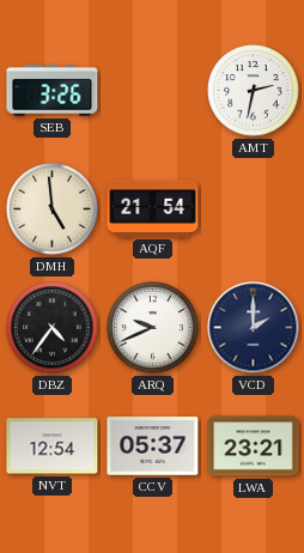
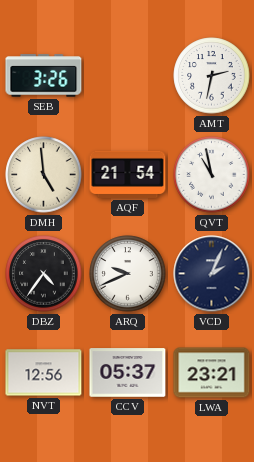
QVT: none -> 10:58 (212, 175)
VCD: 2:00 -> 2:04 (212, 274)
NVT: 12:54 -> 12:56 (44, 373)
